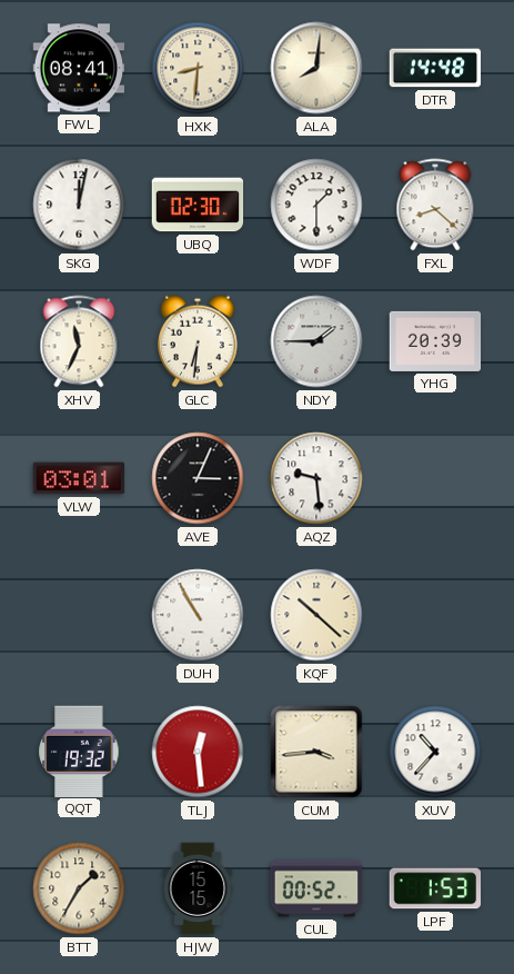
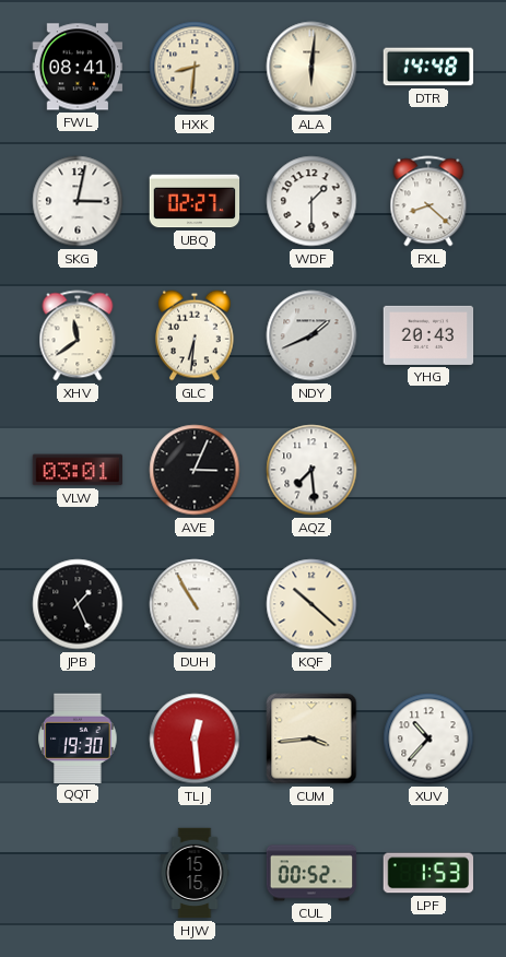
ALA: 8:01 -> 6:01 (311, 67)
SKG: 12:02 -> 3:02 (78, 201)
UBQ: 02:30 -> 02:27 (195, 201)
XHV: 11:34 -> 11:39 (78, 335)
NDY: 1:45 -> 1:41 (311, 335)
YHG: 20:39 -> 20:43 (428, 335)
AQZ: 9:29 -> 7:29 (311, 470)
JPB: none -> 1:26 (78, 604)
QQT: 19:32 -> 19:30 (78, 737)
BTT: 1:35 -> none (79, 888)
